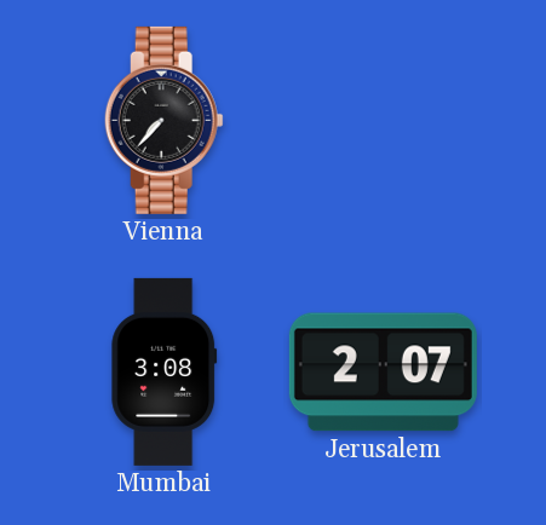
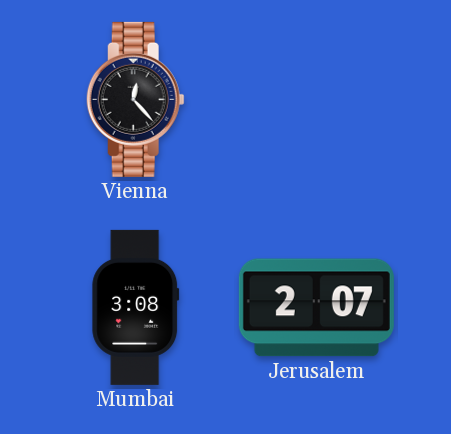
Vienna: 7:37 -> 12:23 (135, 99)
